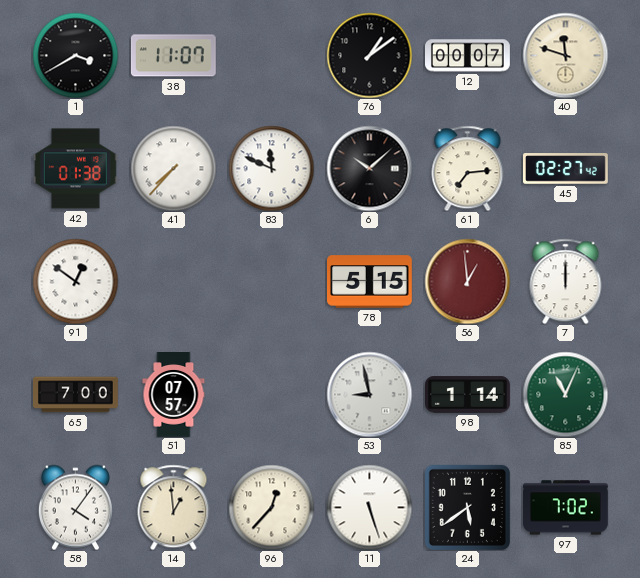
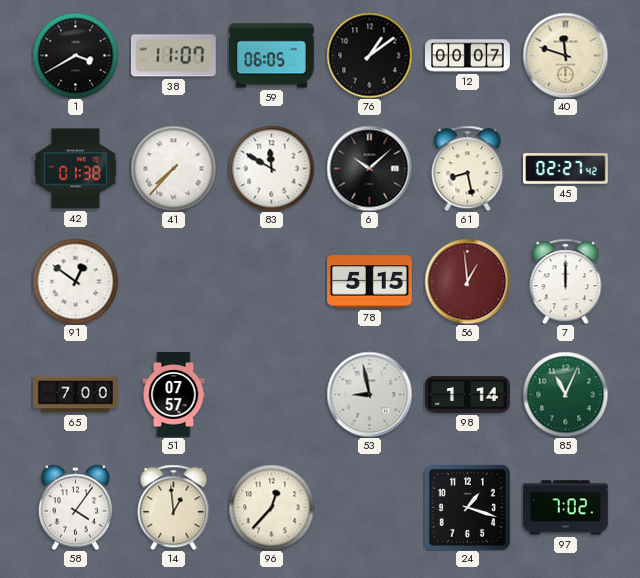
59: none -> 06:05 (272, 56)
83: 11:49 -> 11:50 (271, 168)
61: 7:14 -> 8:28 (468, 168)
11: 5:27 -> none (369, 507)
24: 5:39 -> 1:18 (467, 507)
